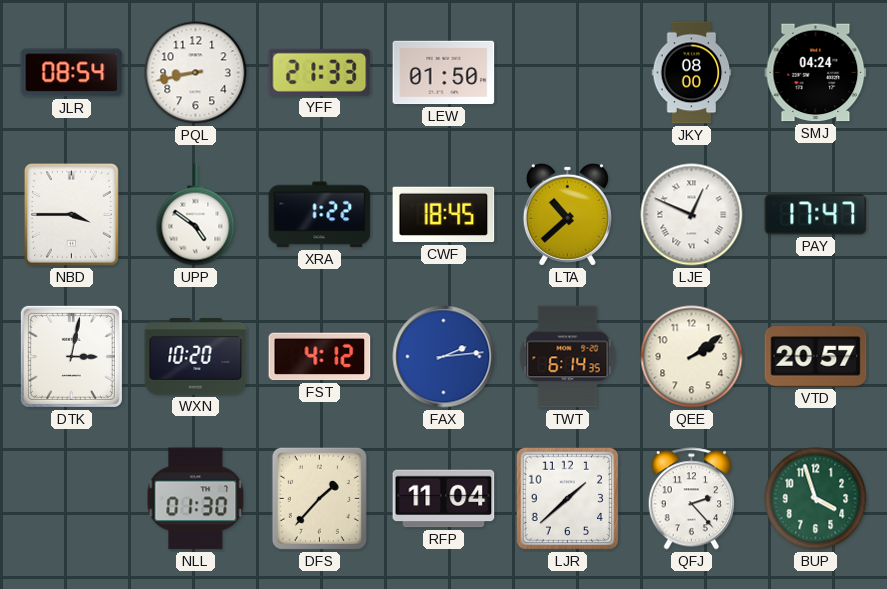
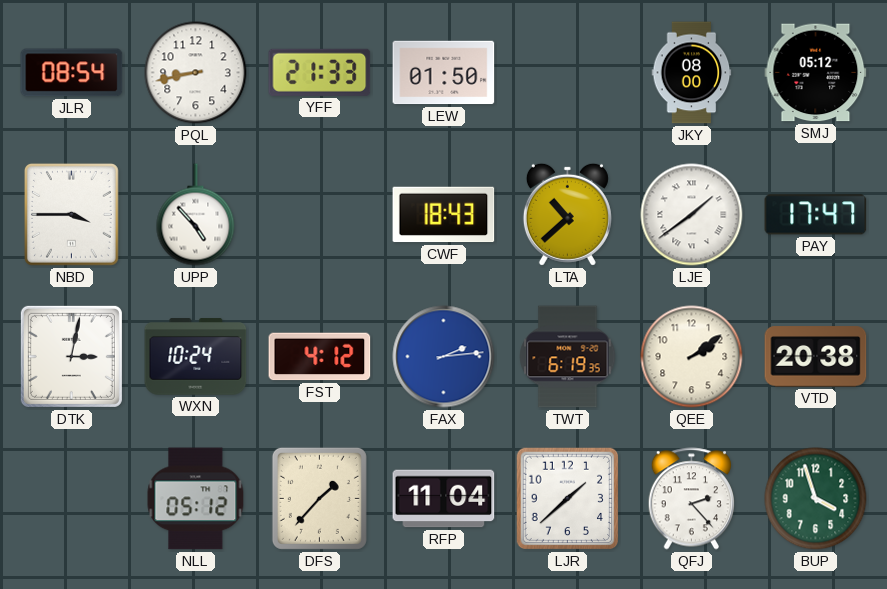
SMJ: 04:24 -> 05:12 (816, 73)
UPP: 4:51 -> 4:53 (196, 215)
XRA: 1:22 -> none (320, 215)
CWF: 18:45 -> 18:43 (444, 215)
LJE: 12:49 -> 1:39 (692, 215)
WXN: 10:20 -> 10:24 (196, 357)
TWT: 6:14 -> 6:19 (568, 357)
VTD: 20:57 -> 20:38 (816, 357)
NLL: 01:30 -> 05:12 (196, 499)
